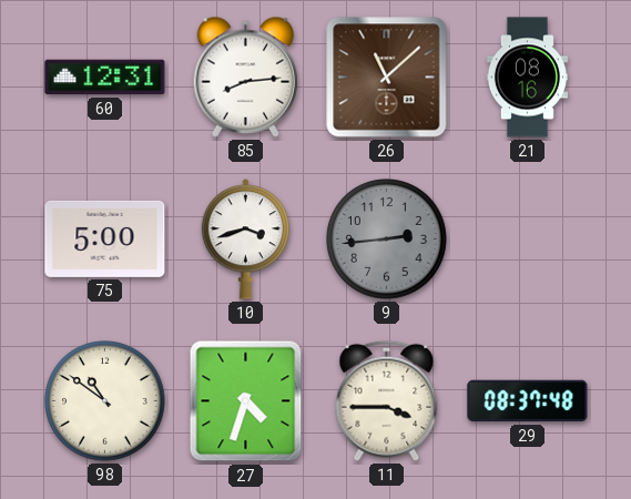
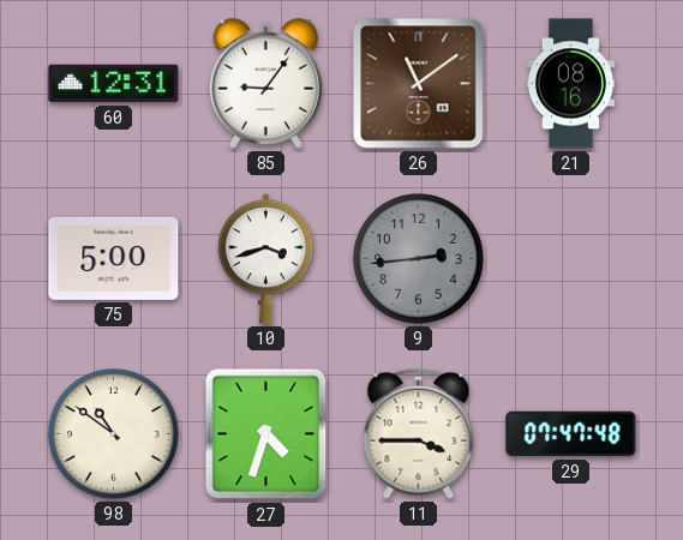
85: 8:14 -> 9:06 (266, 83)
26: 11:08 -> 11:09 (419, 84)
29: 08:37 -> 07:47 (571, 434)
